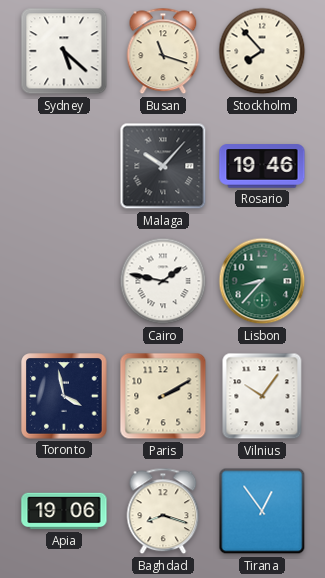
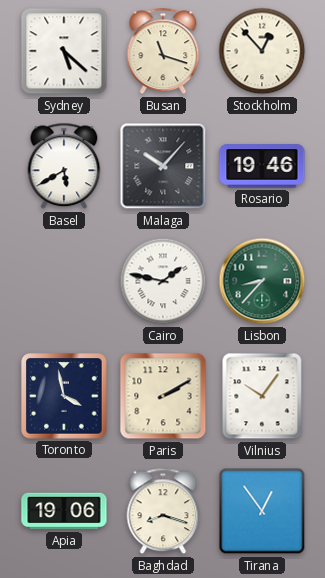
Stockholm: 7:53 -> 12:53 (262, 51)
Basel: none -> 5:40 (64, 166)
